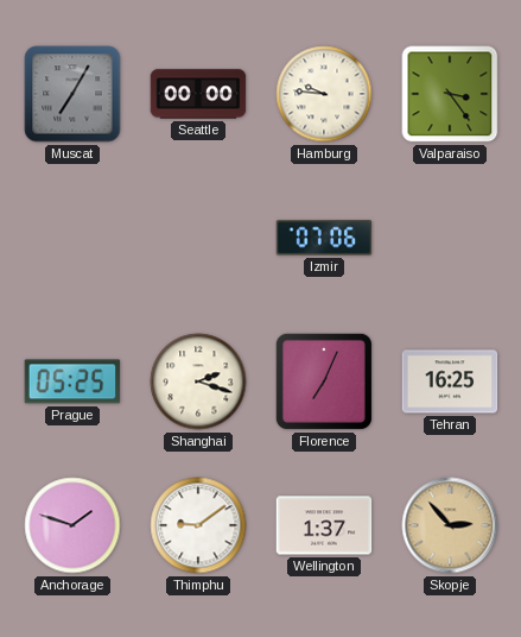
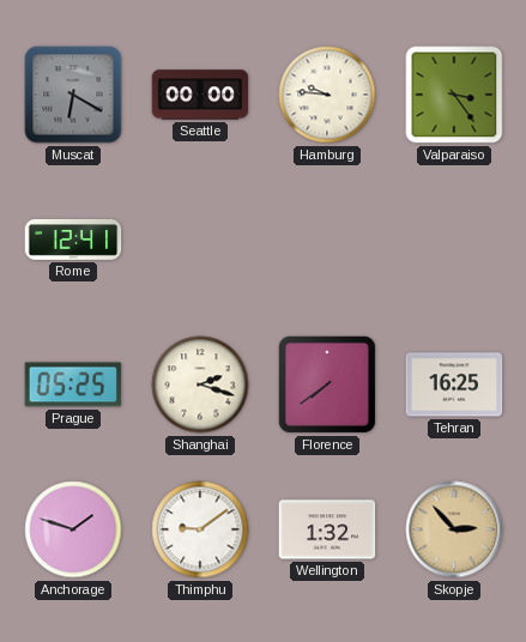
Muscat: 7:05 -> 6:20 (73, 95)
Rome: none -> 12:41 (73, 240)
Izmir: 07:06 -> none (324, 238)
Florence: 7:04 -> 7:39 (327, 384)
Wellington: 1:37 -> 1:32 (327, 529)
